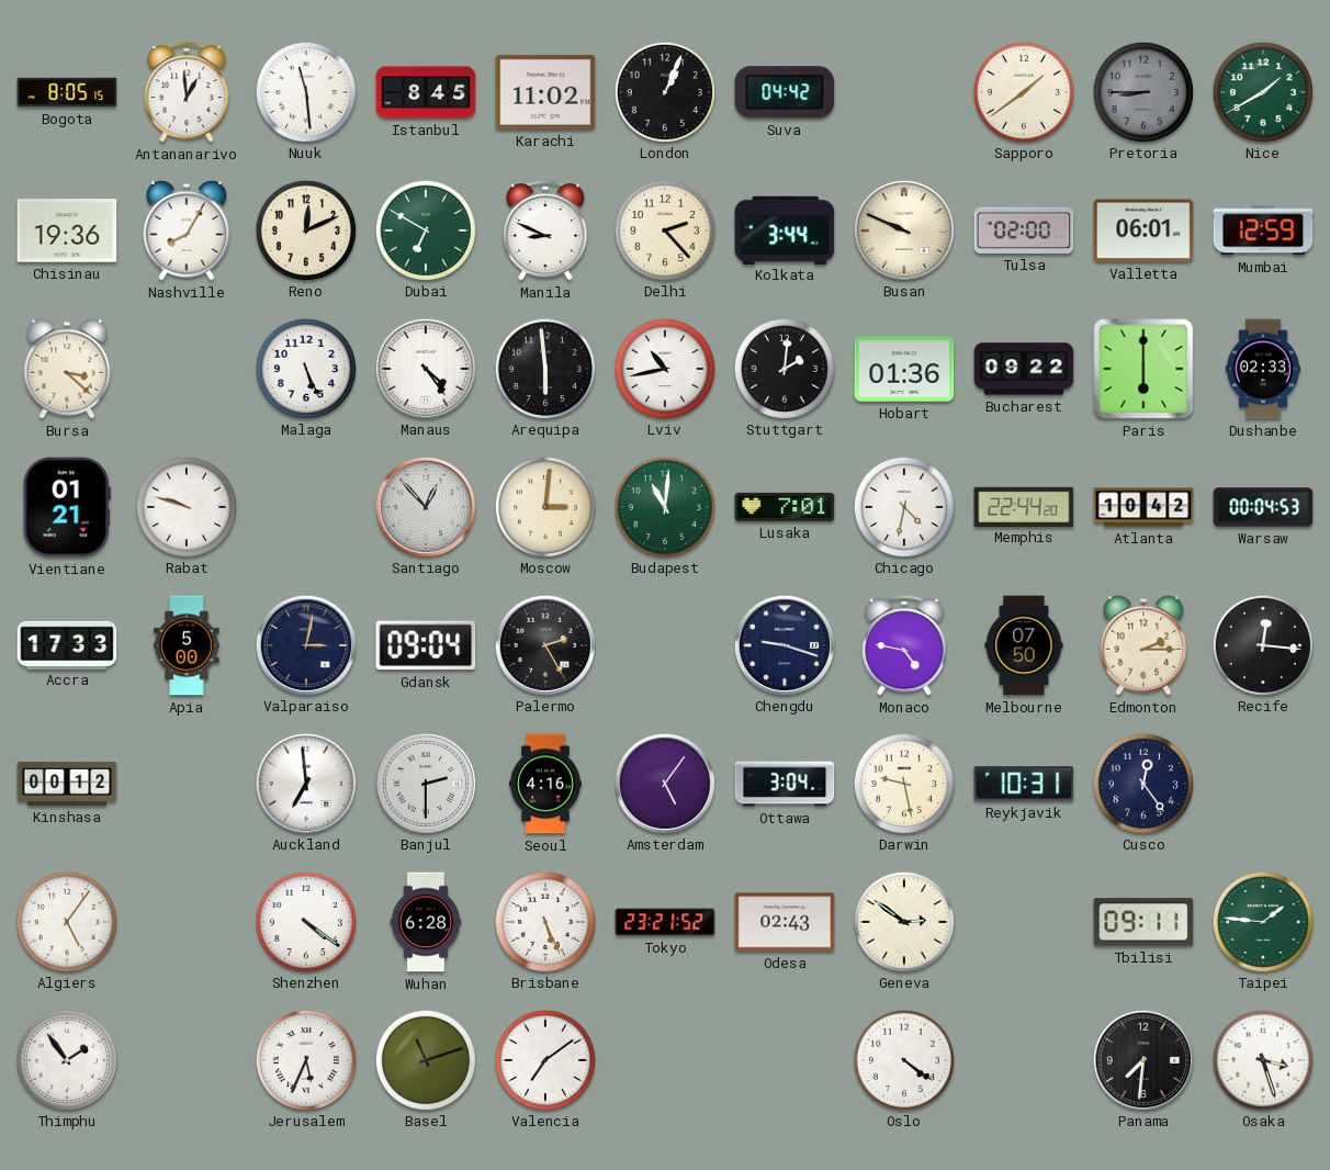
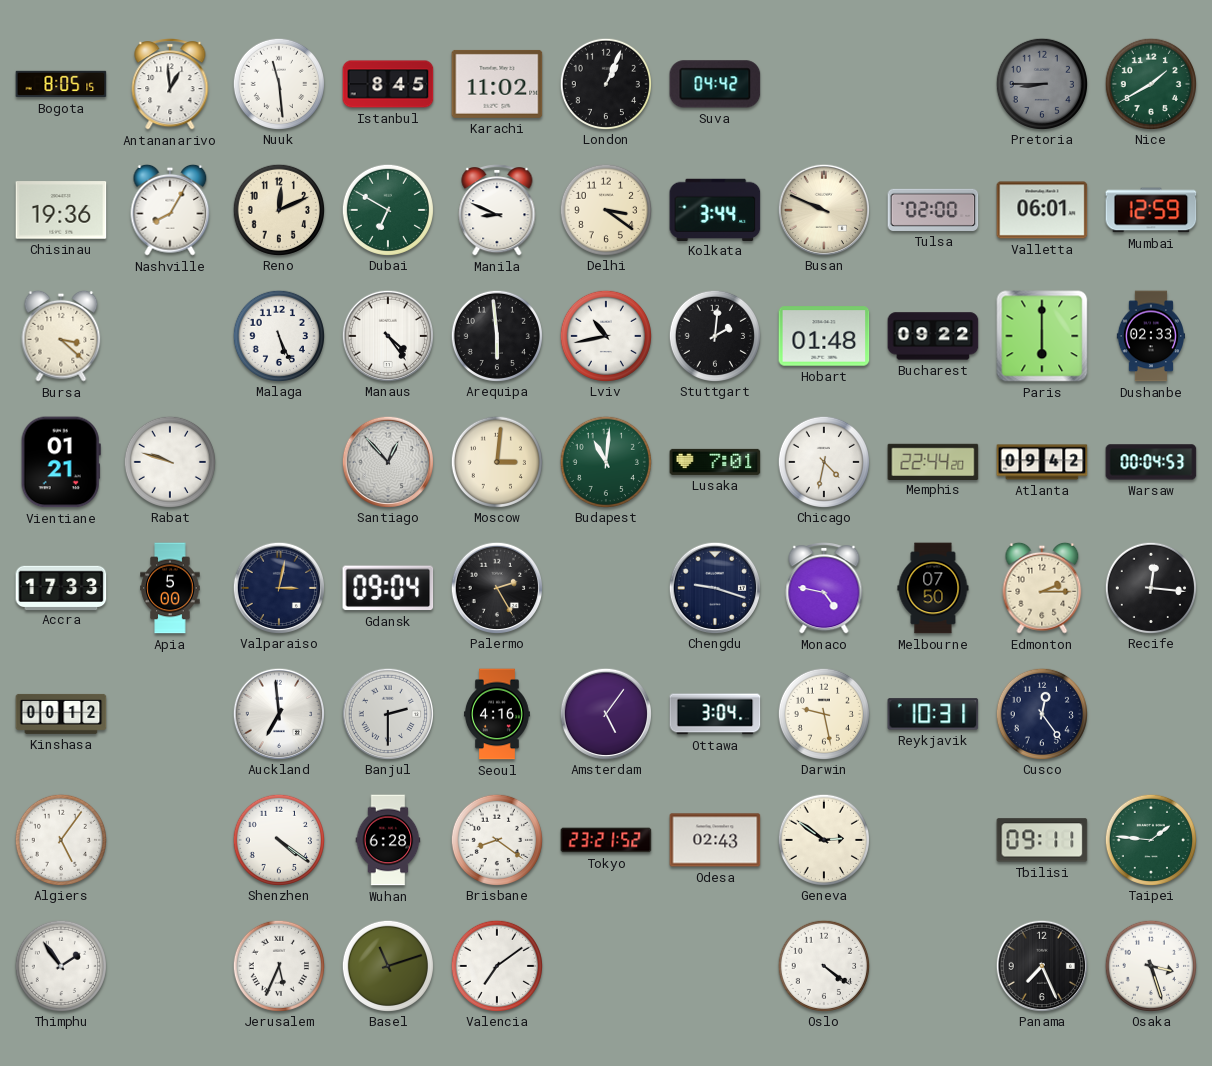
Sapporo: 1:39 -> none (1023, 91)
Delhi: 2:23 -> 3:21 (605, 209)
Hobart: 01:36 -> 01:48 (824, 336)
Atlanta: 10:42 -> 09:42 (1042, 462)
Brisbane: 5:26 -> 8:21 (496, 839)
Panama: 7:31 -> 7:26 (1041, 965)
